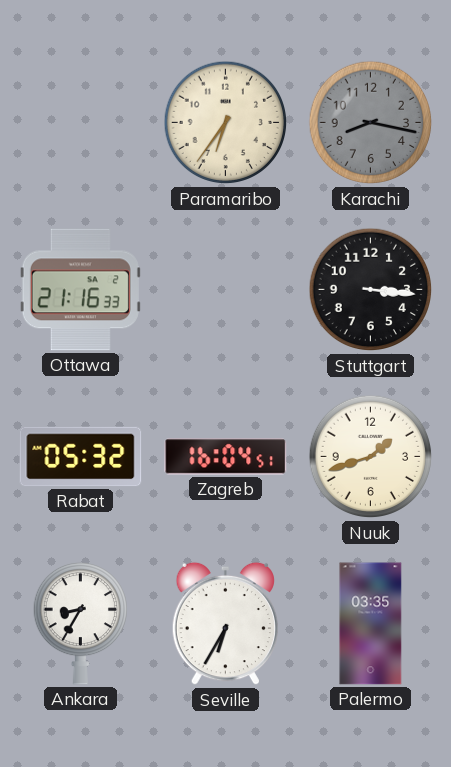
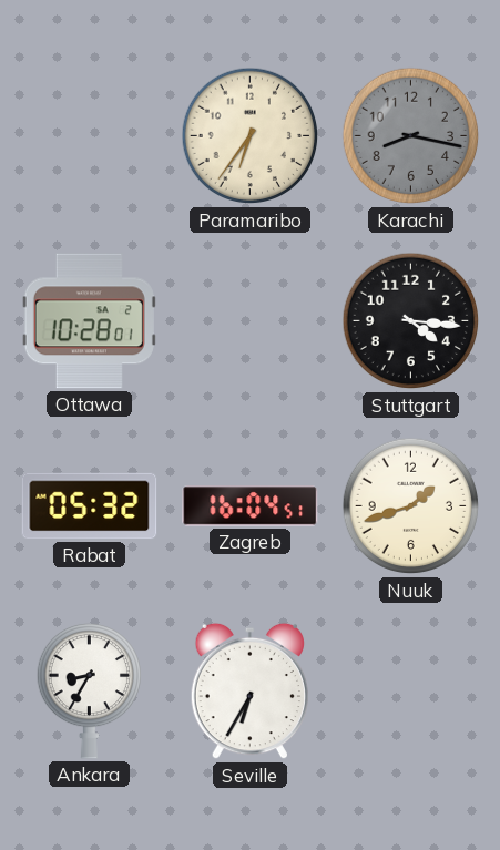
Ottawa: 21:16 -> 10:28 (89, 321)
Stuttgart: 3:16 -> 4:16 (411, 321)
Palermo: 03:35 -> none (371, 624)
